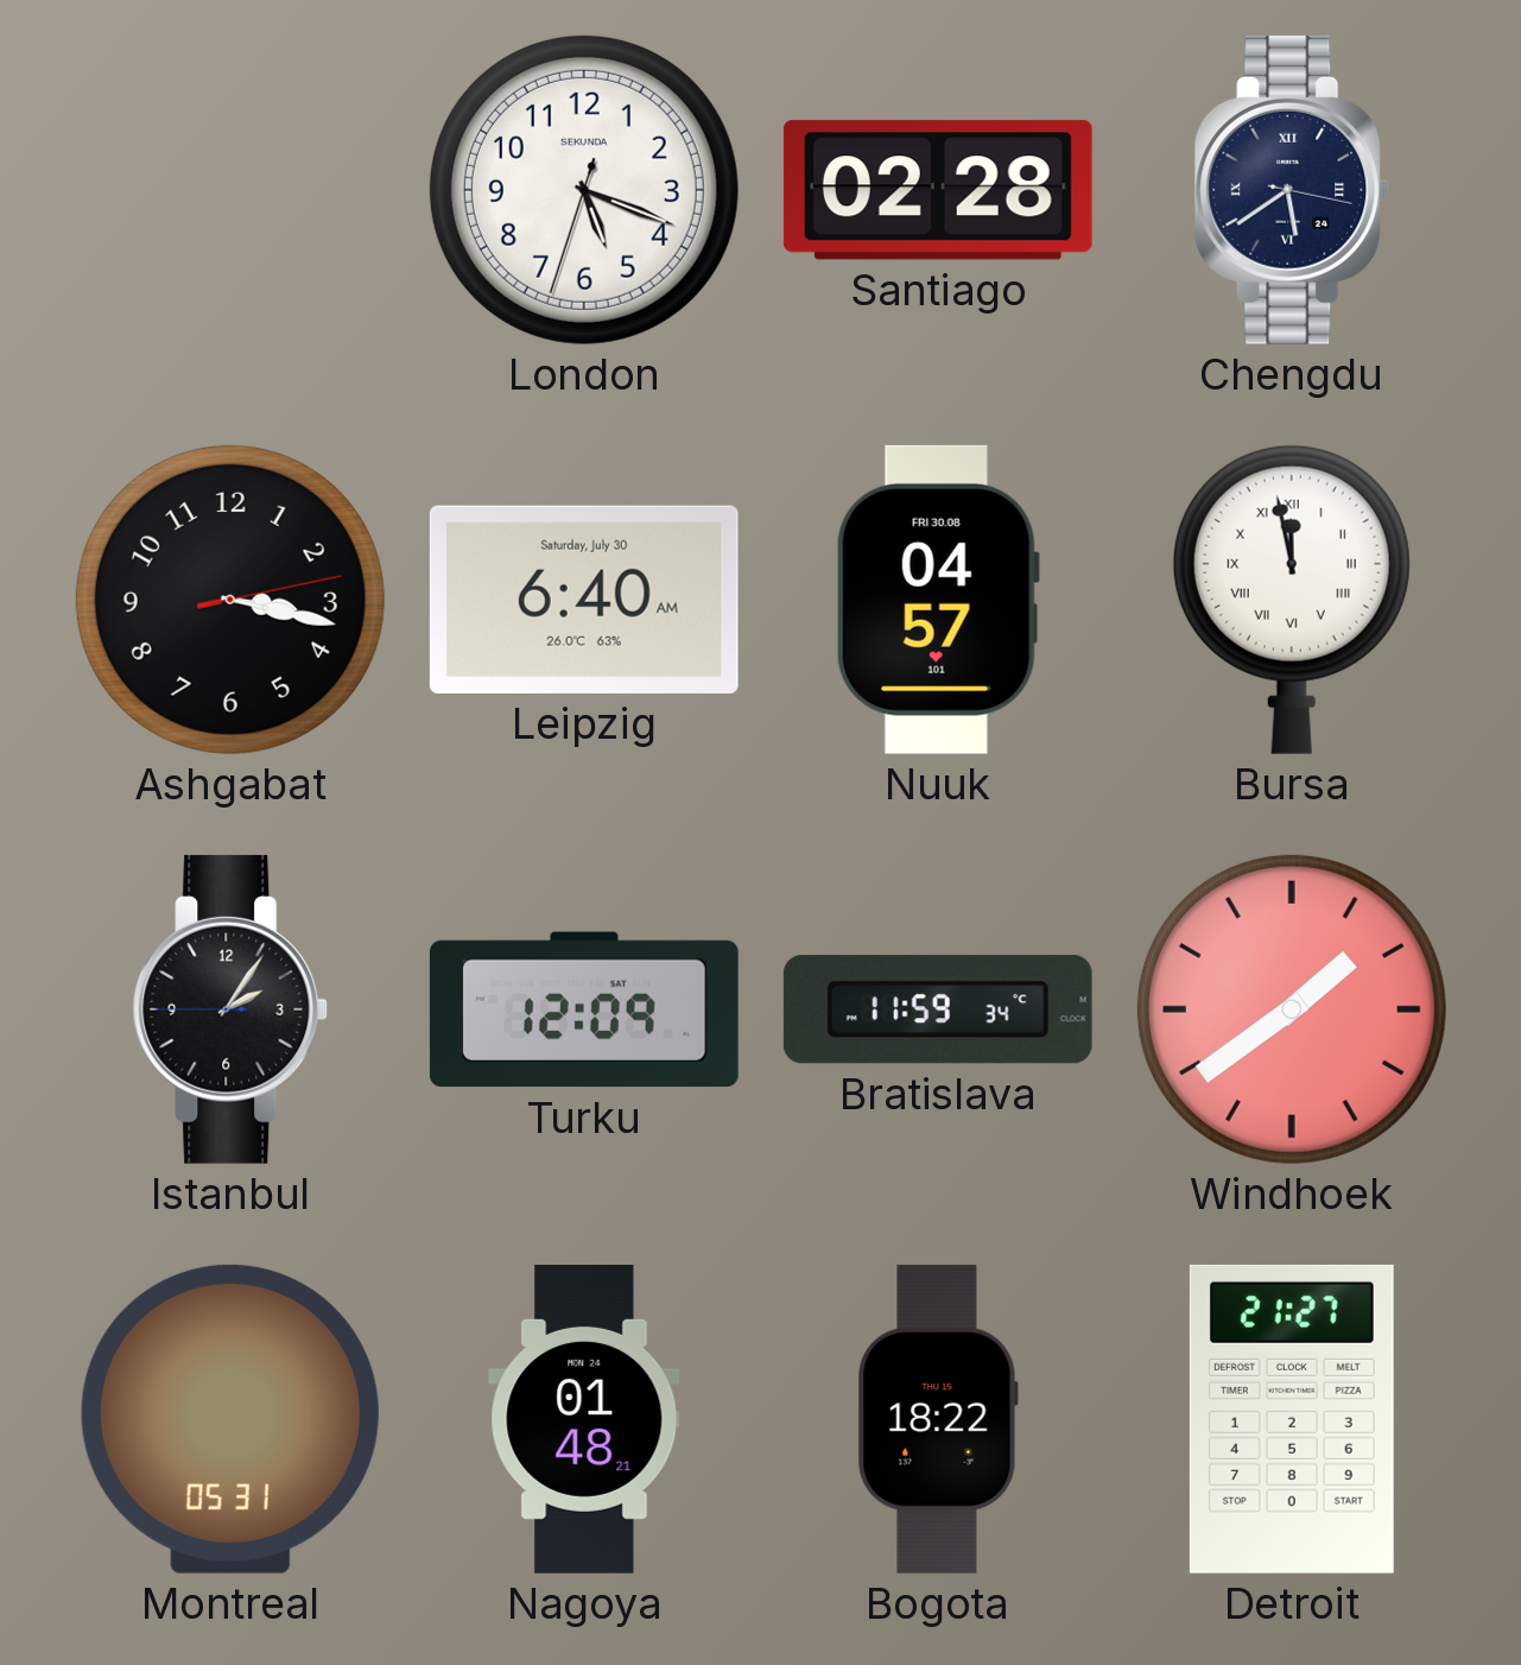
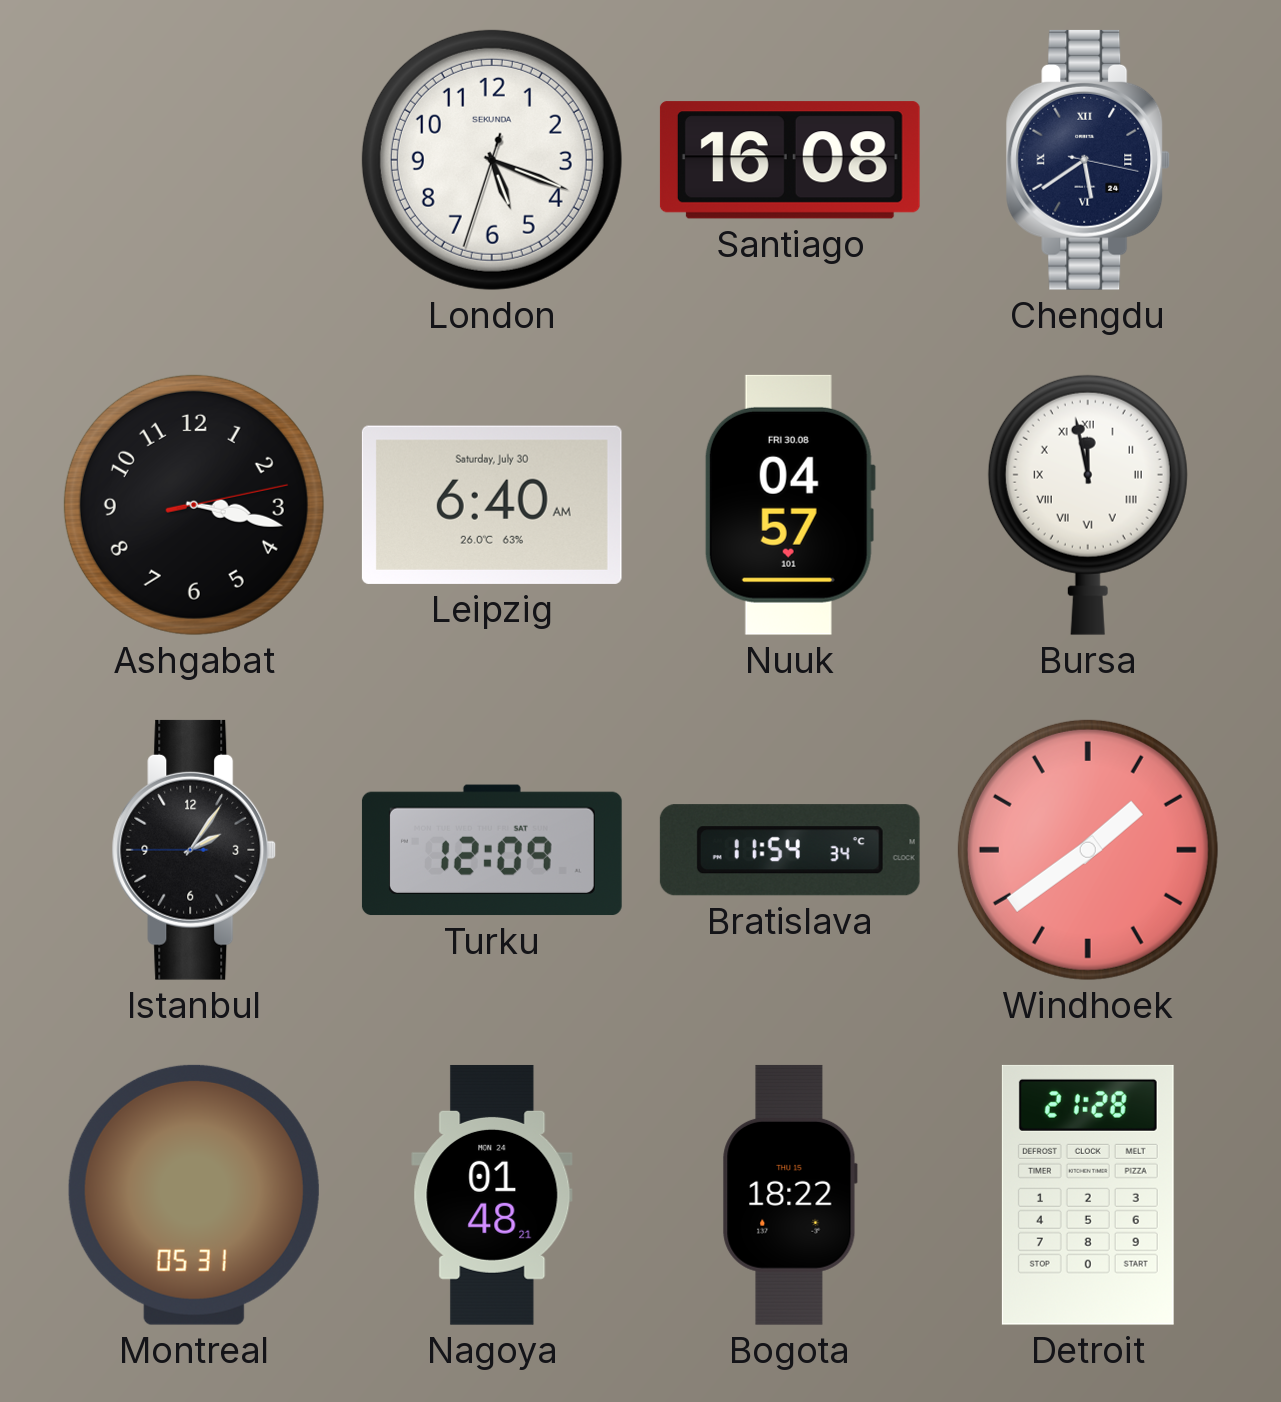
Santiago: 02:28 -> 16:08 (790, 160)
Bratislava: 11:59 -> 11:54 (790, 850)
Detroit: 21:27 -> 21:28 (1088, 1195)
